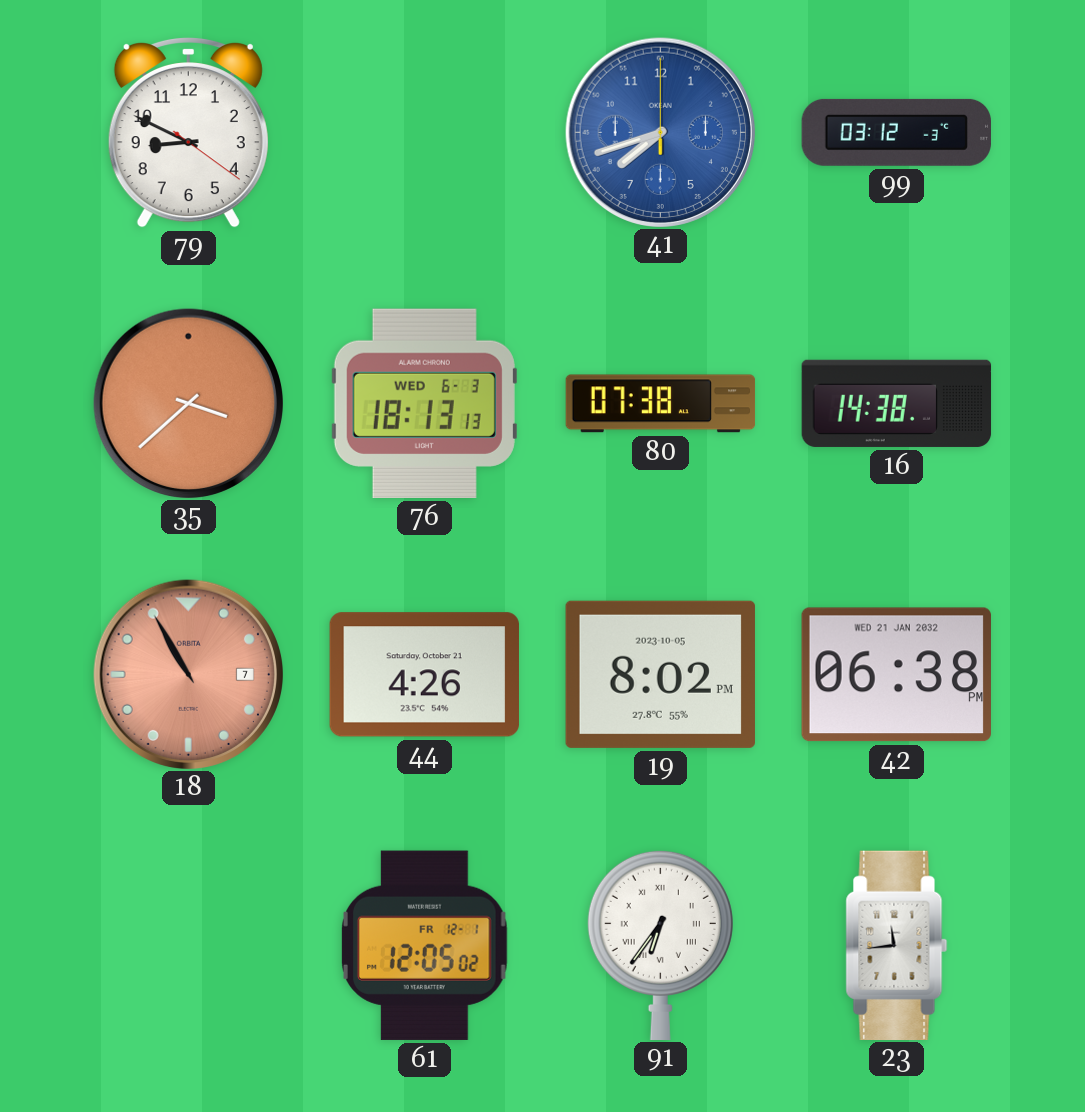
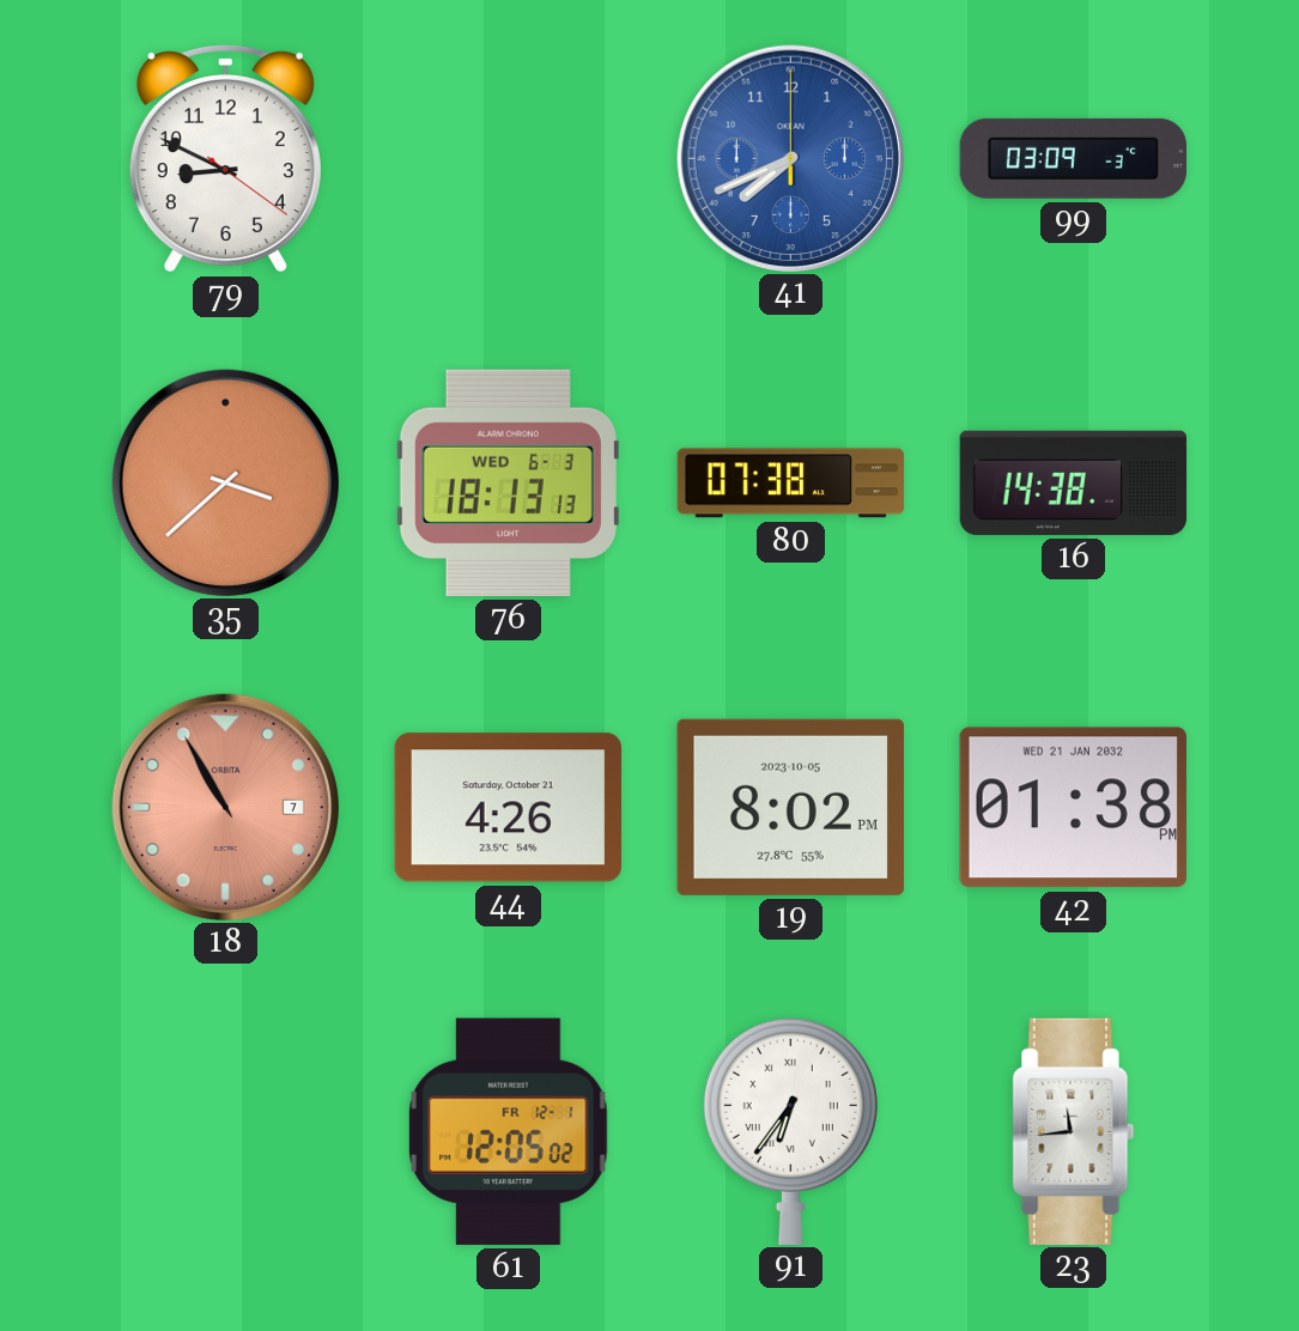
41: 7:42 -> 7:41 (790, 158)
99: 03:12 -> 03:09 (1073, 158)
42: 06:38 -> 01:38 (1073, 808)
